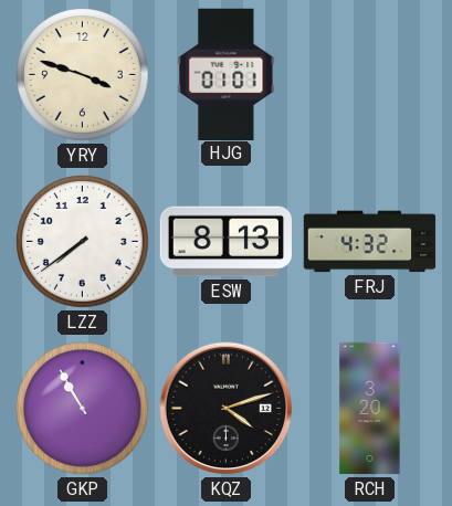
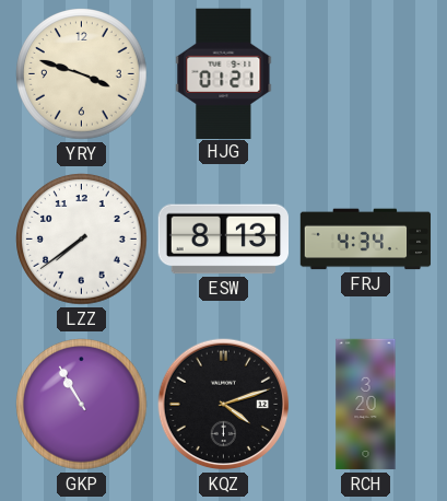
HJG: 01:01 -> 01:21 (224, 73)
FRJ: 4:32 -> 4:34 (366, 240)
